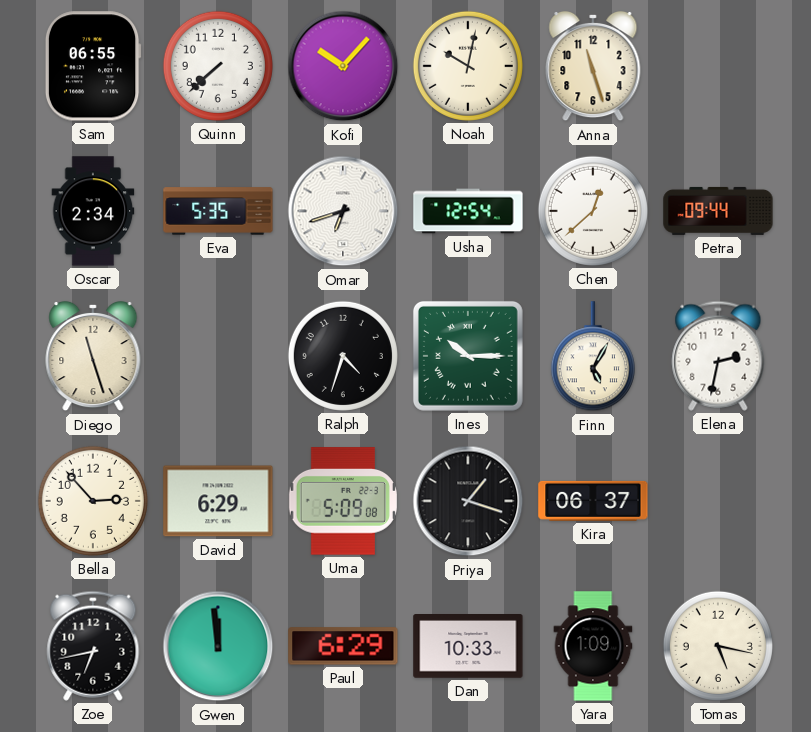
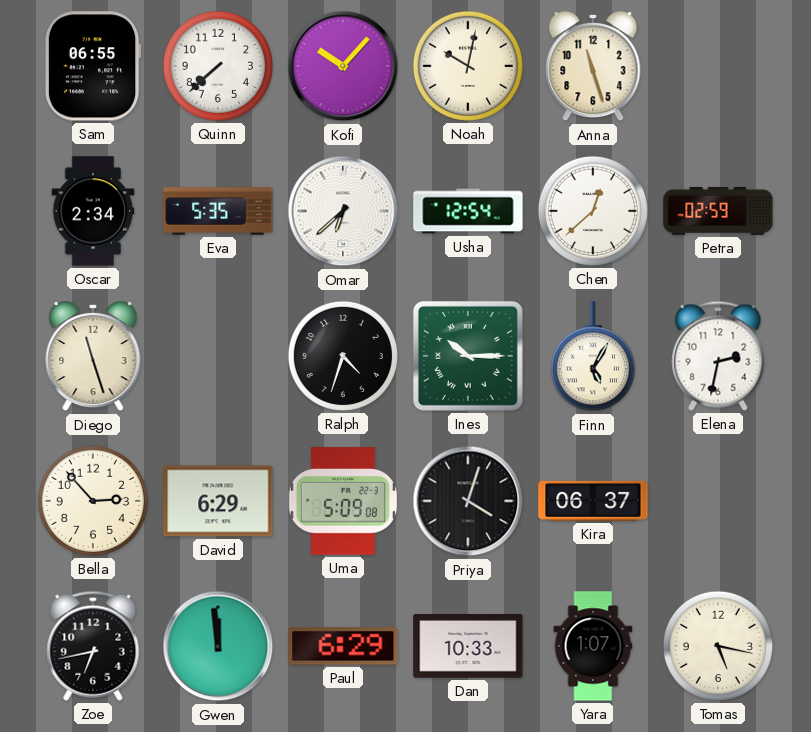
Omar: 6:42 -> 6:38 (343, 211)
Petra: 09:44 -> 02:59 (718, 211)
Priya: 1:18 -> 4:03 (468, 501)
Yara: 1:09 -> 1:07 (593, 646)
